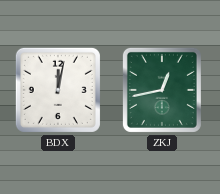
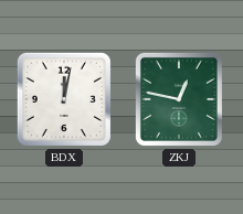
ZKJ: 12:43 -> 12:47 (179, 99)
